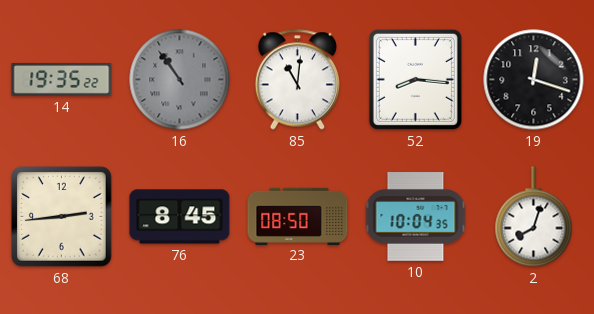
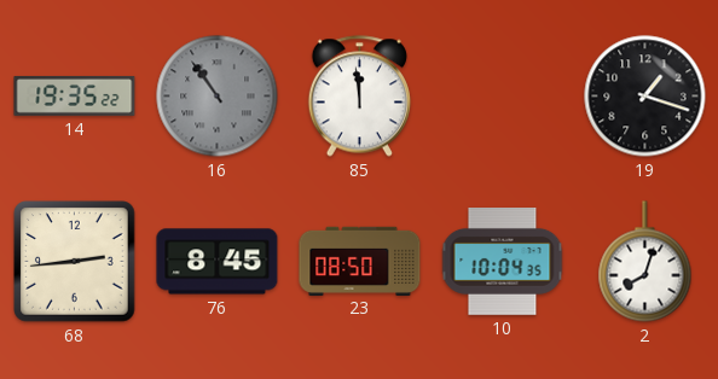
85: 11:01 -> 11:59 (359, 97)
52: 8:16 -> none (415, 79)
19: 12:18 -> 1:18 (645, 97)
